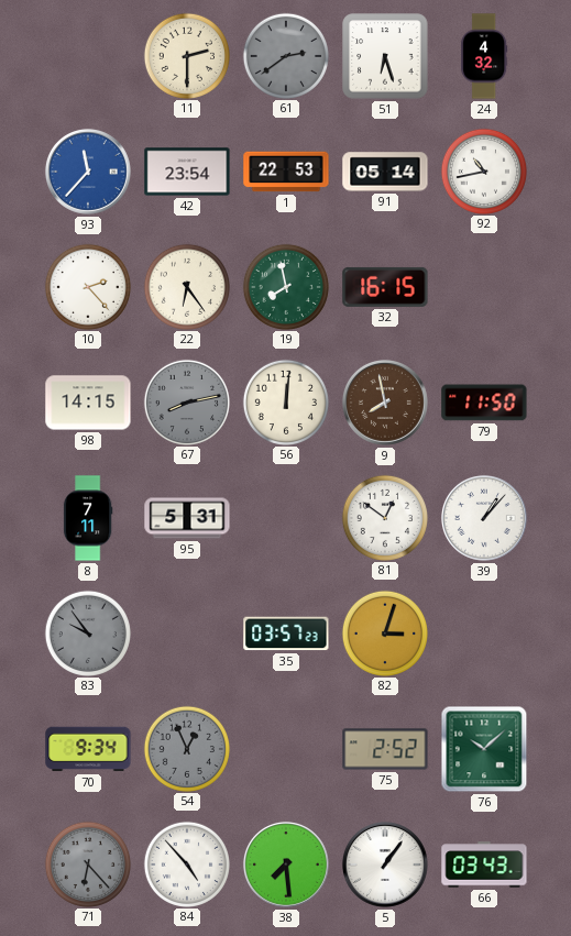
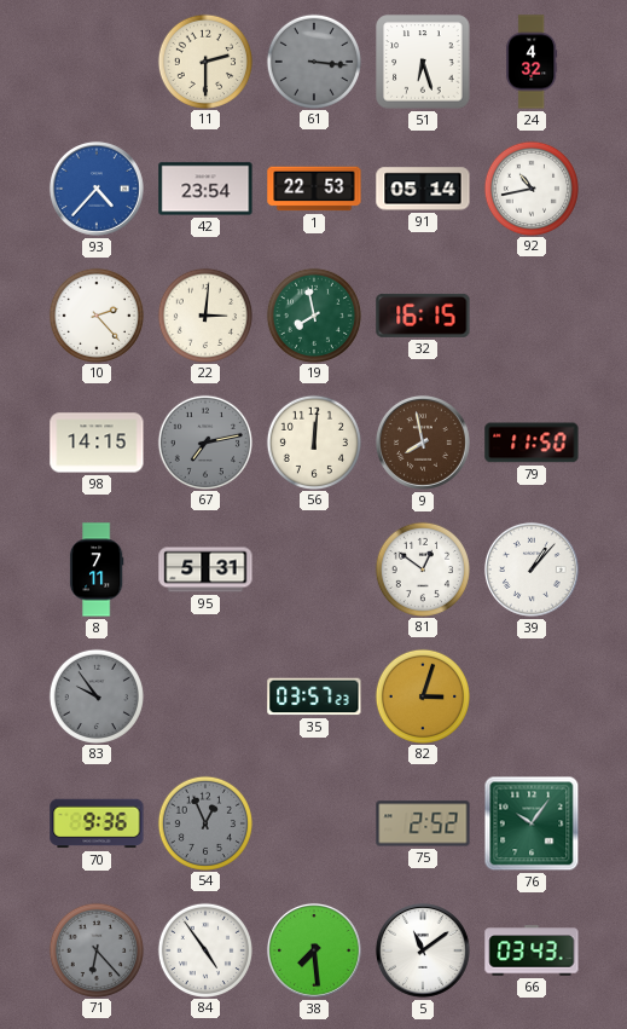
61: 2:39 -> 3:16 (313, 60)
93: 11:37 -> 4:37 (97, 189)
22: 6:24 -> 3:01 (204, 314)
67: 8:13 -> 7:13 (204, 441)
70: 9:34 -> 9:36 (97, 823)
76: 10:08 -> 10:06 (532, 823)
84: 4:53 -> 4:54 (204, 949)
5: 1:06 -> 11:09 (423, 950)
